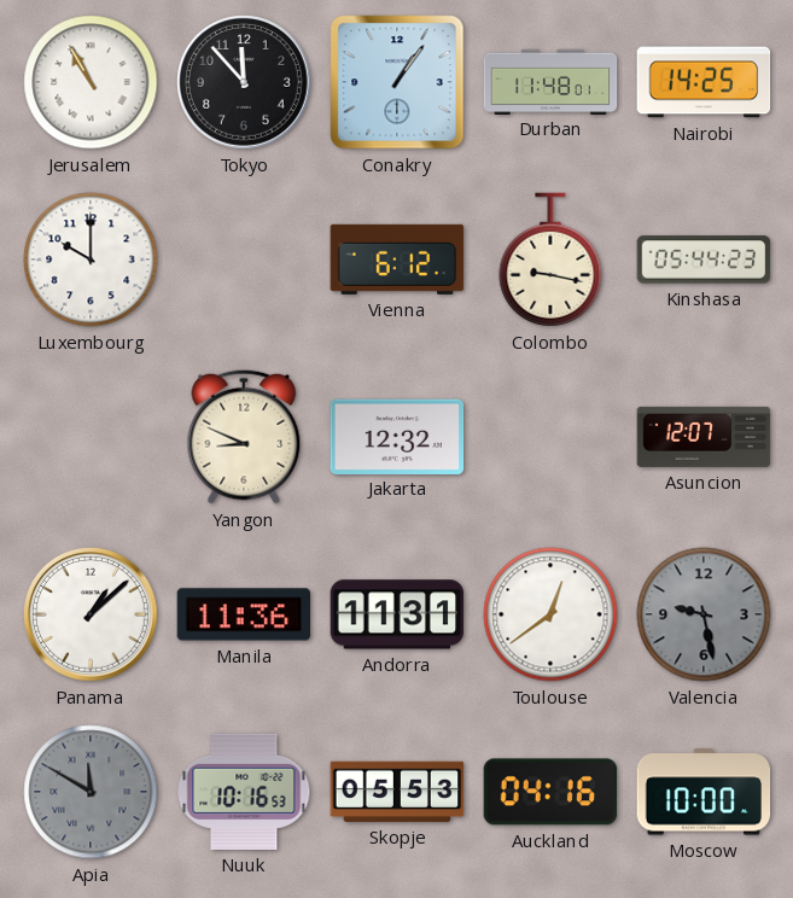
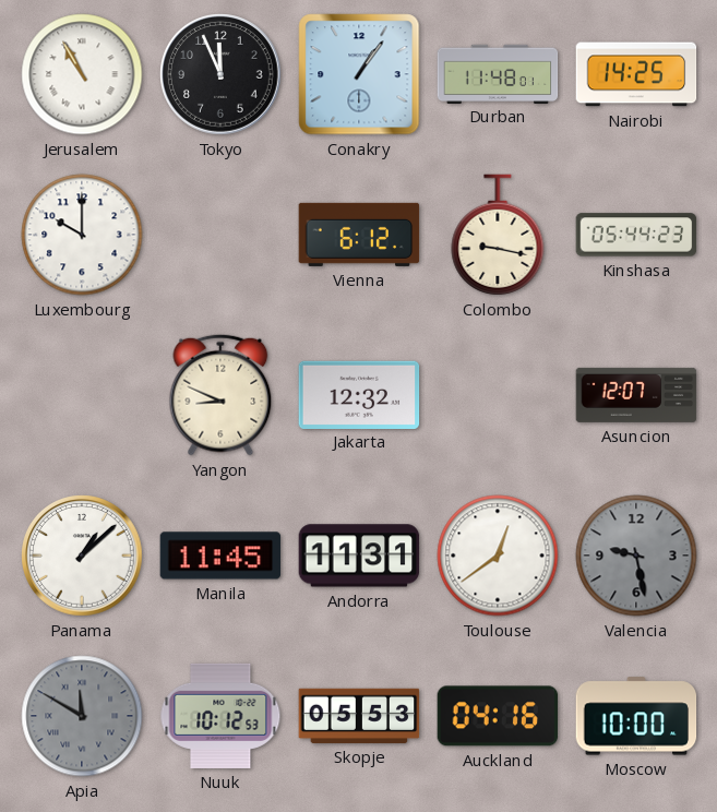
Tokyo: 11:53 -> 11:56 (220, 74)
Manila: 11:36 -> 11:45 (220, 556)
Nuuk: 10:16 -> 10:12 (220, 716)
